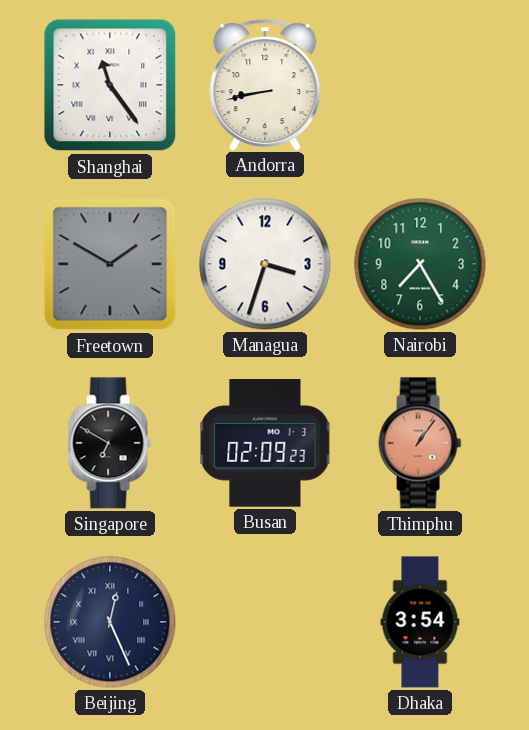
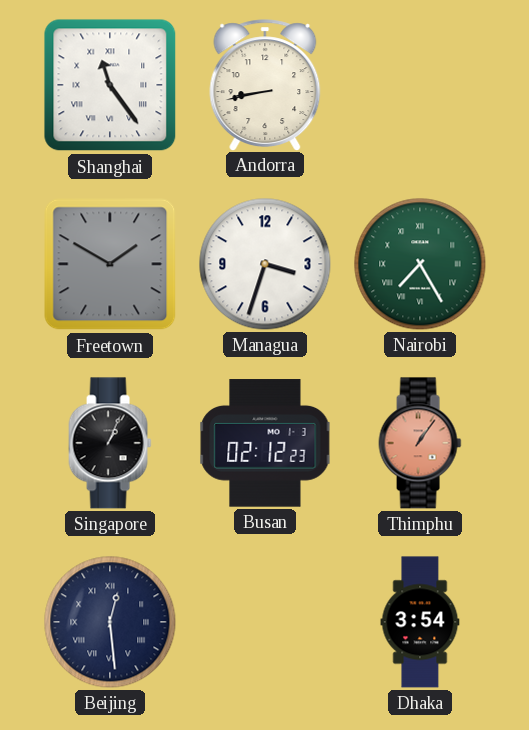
Nairobi numerals: Arabic -> Roman (420, 264)
Singapore: 6:50 -> 1:04 (110, 443)
Busan: 02:09 -> 02:12 (265, 443)
Beijing: 12:26 -> 12:29 (110, 622)
